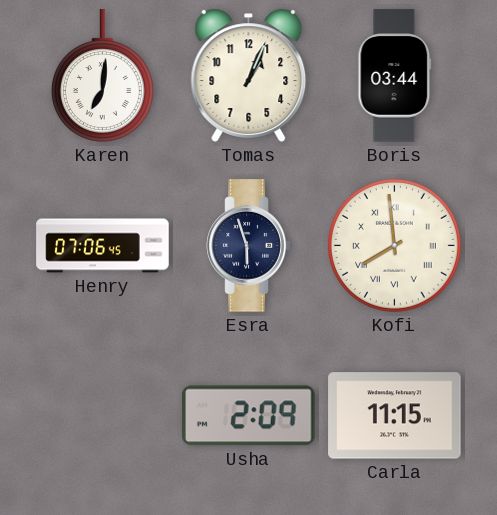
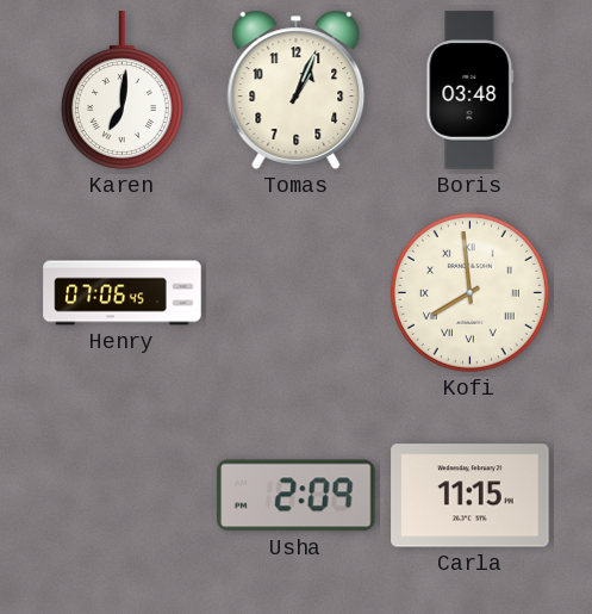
Boris: 03:44 -> 03:48 (471, 91)
Esra: 5:57 -> none (249, 246)
